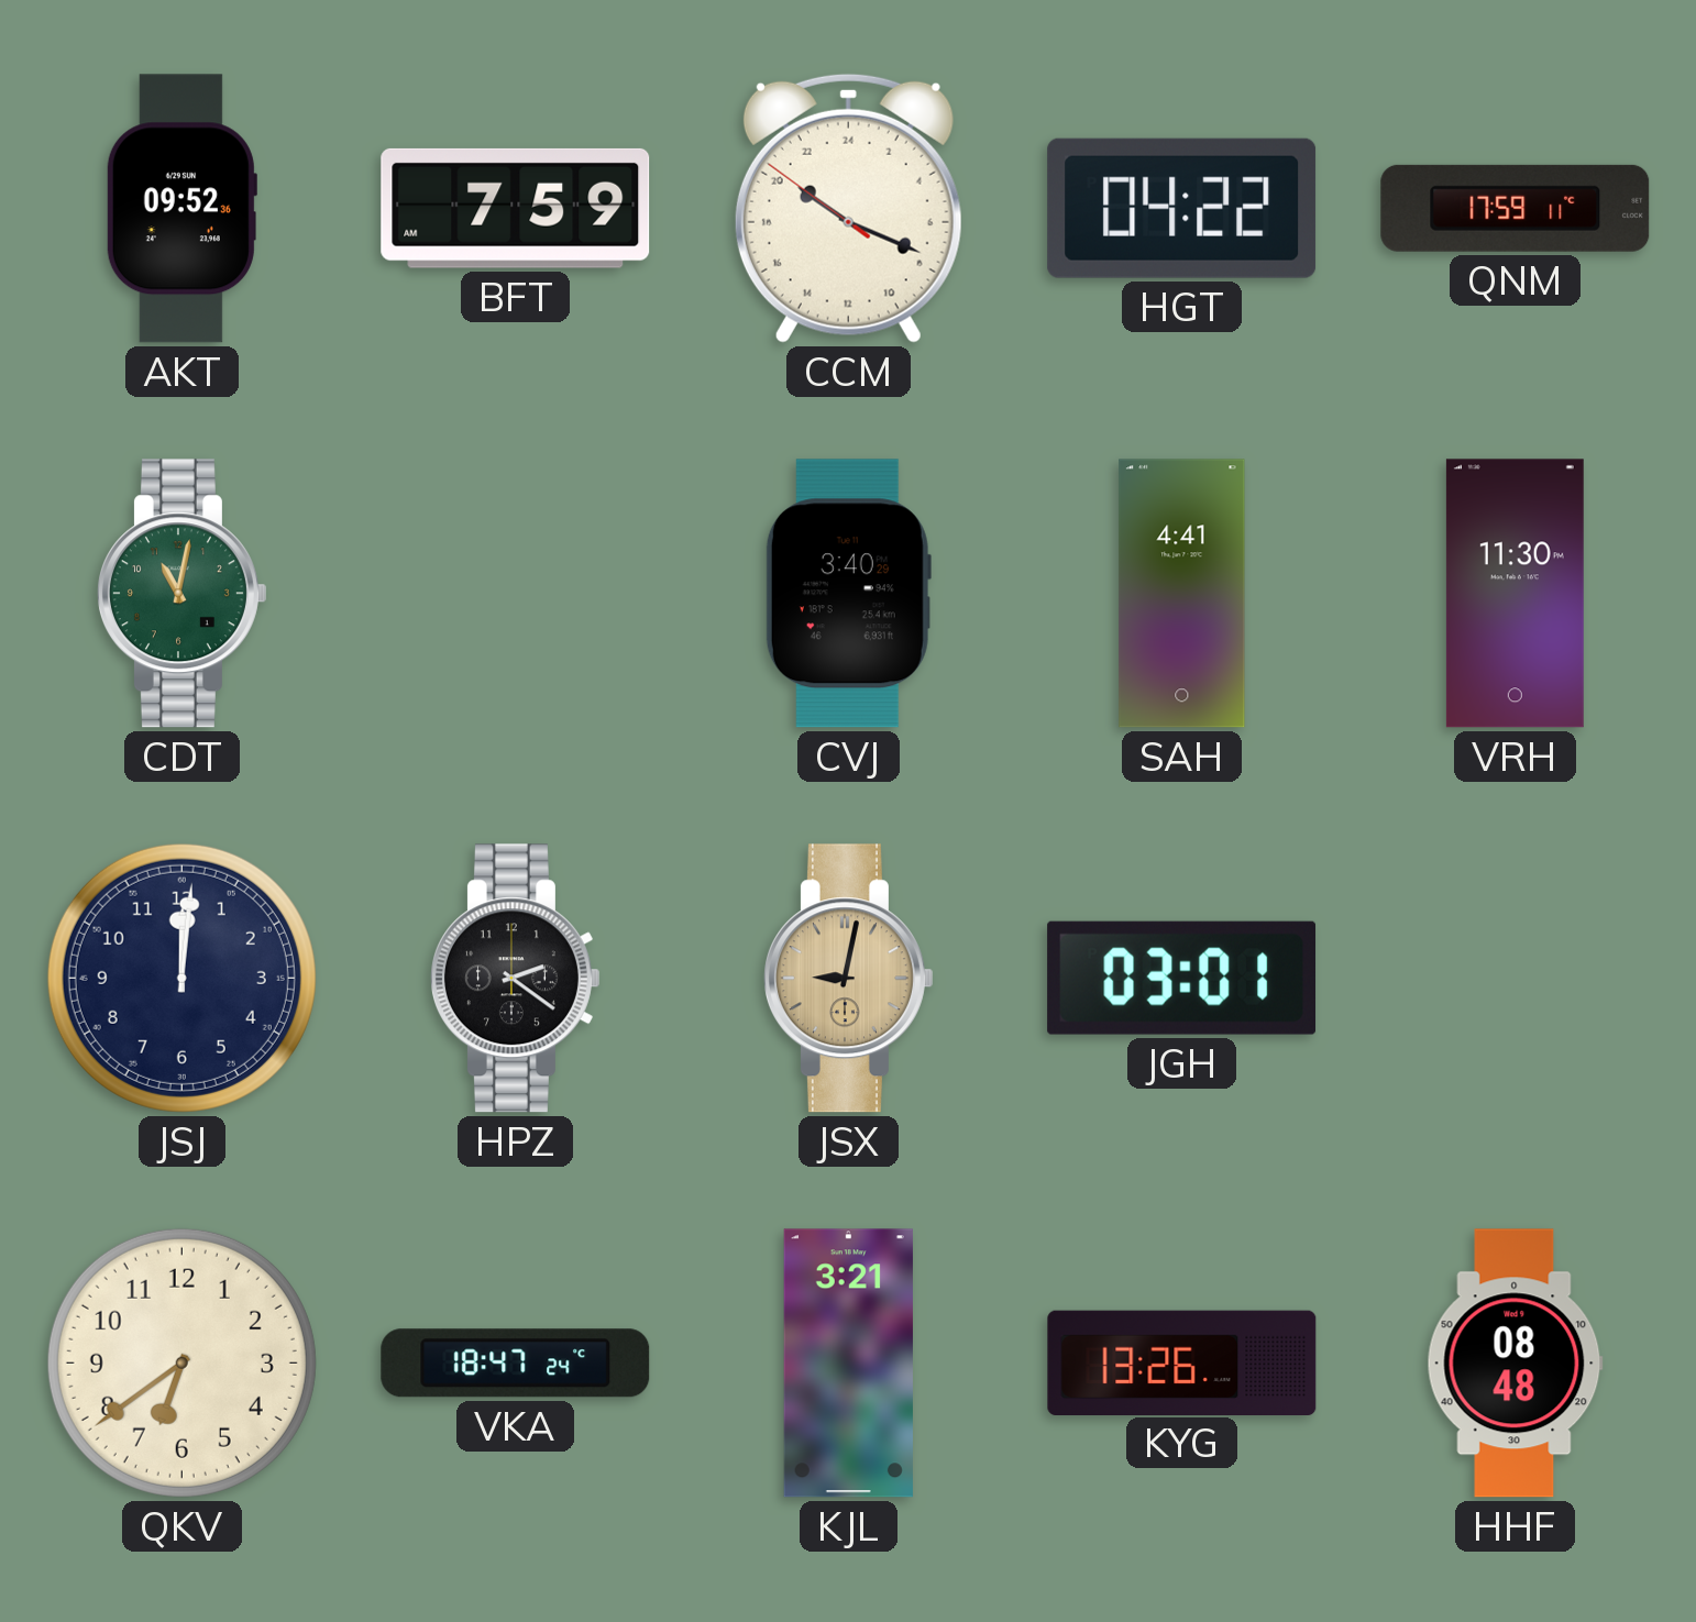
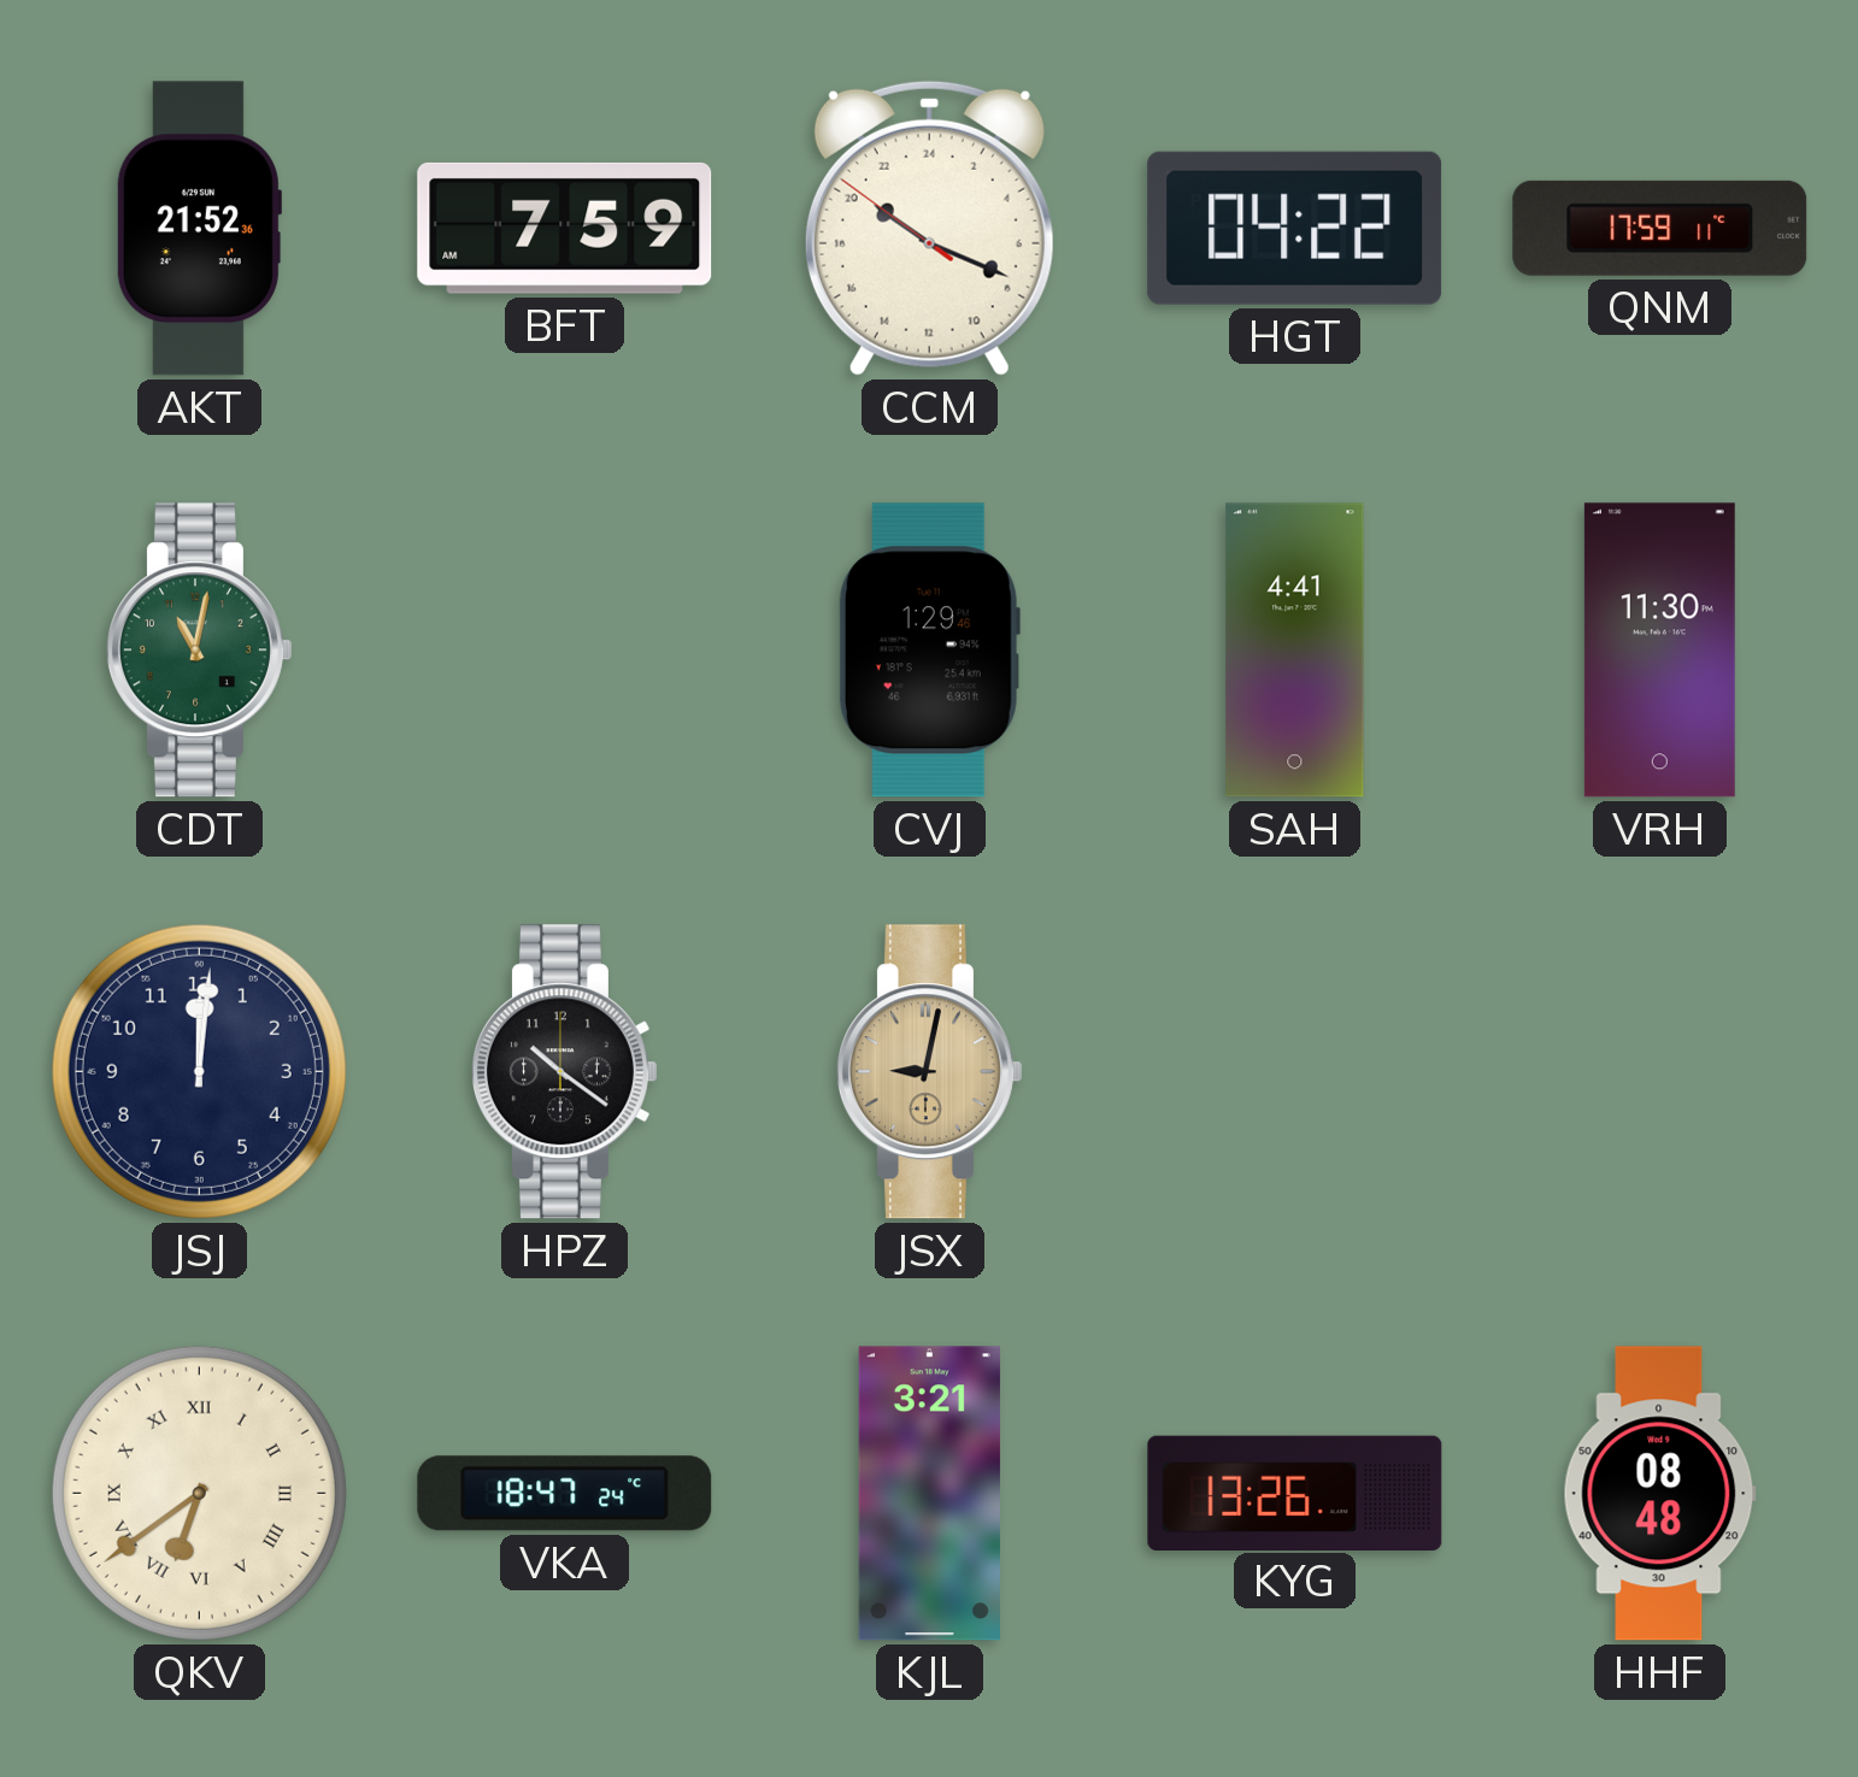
AKT: 09:52 -> 21:52 (199, 229)
CVJ: 3:40 -> 1:29 (929, 651)
HPZ: 2:21 -> 10:21 (564, 1072)
JGH: 03:01 -> none (1182, 978)
QKV numerals: Arabic -> Roman (199, 1493)
